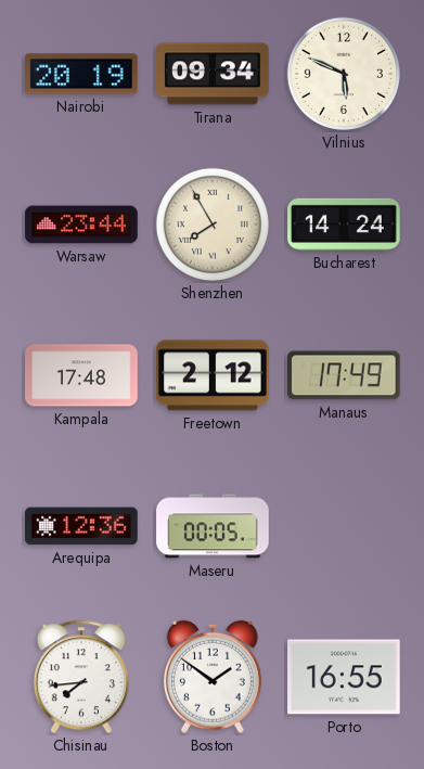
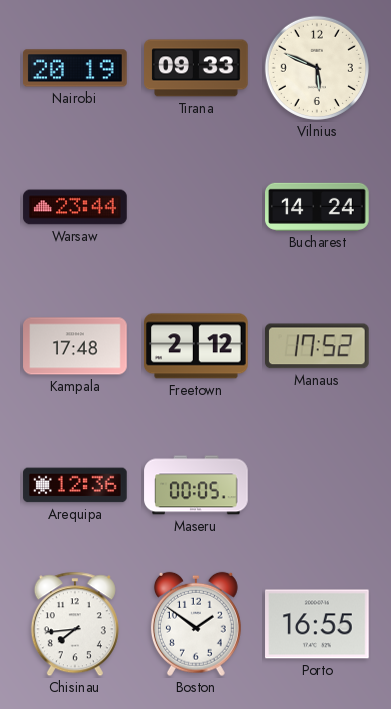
Tirana: 09:34 -> 09:33 (196, 68)
Shenzhen: 7:55 -> none (213, 225)
Manaus: 17:49 -> 17:52 (318, 346)
